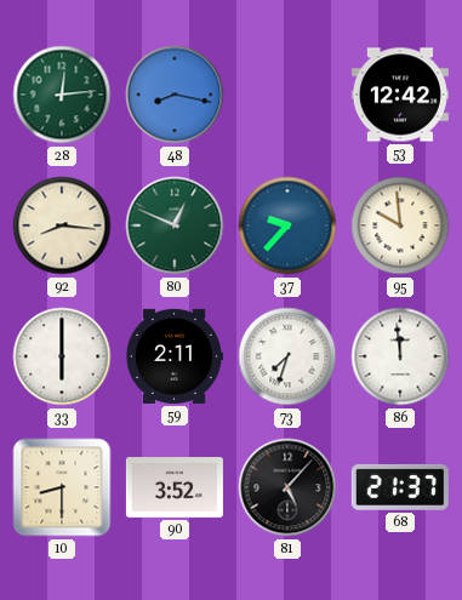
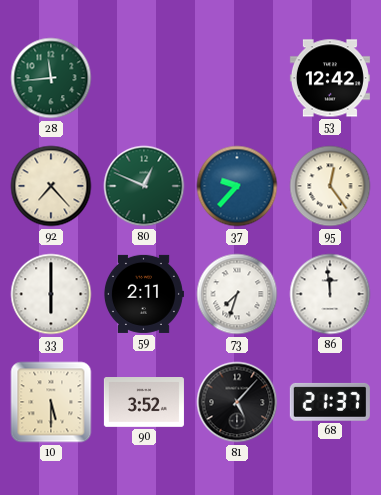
28: 12:14 -> 11:44 (51, 78)
48: 8:17 -> none (175, 95)
92: 8:16 -> 7:23 (51, 186)
95: 9:59 -> 12:24 (330, 186)
10: 8:30 -> 5:30 (51, 402)
